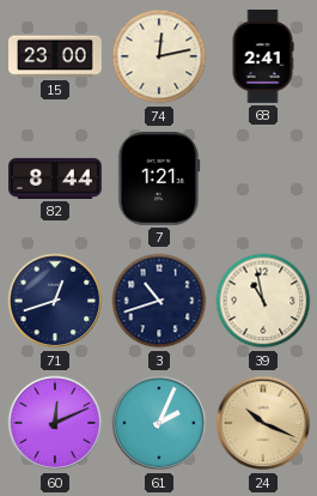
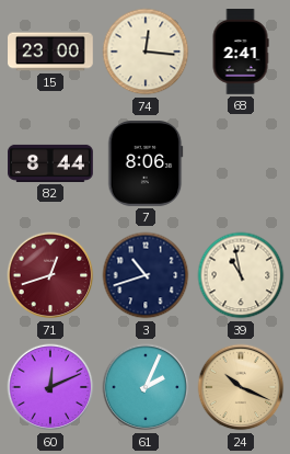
74: 12:13 -> 12:16 (146, 52)
7: 1:21 -> 8:06 (146, 164)
71 dial: navy -> burgundy (50, 275)
